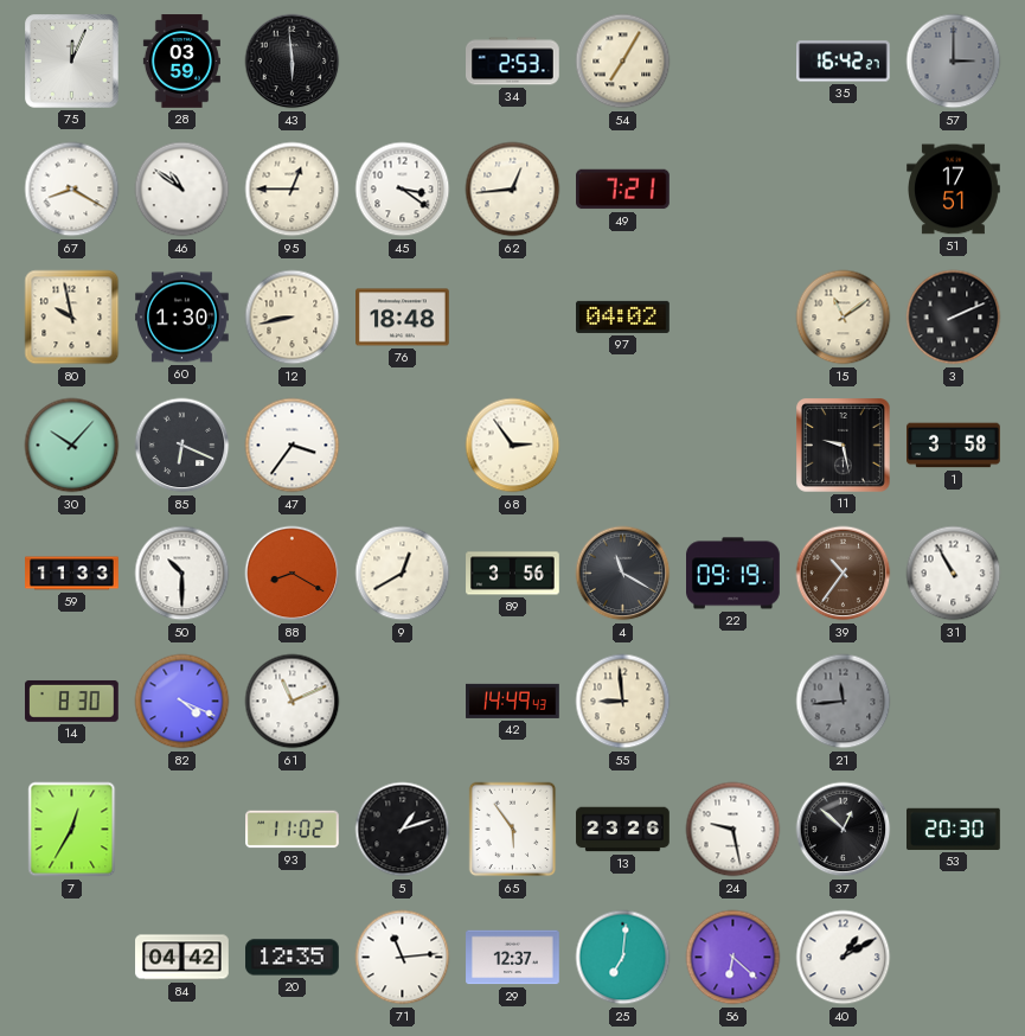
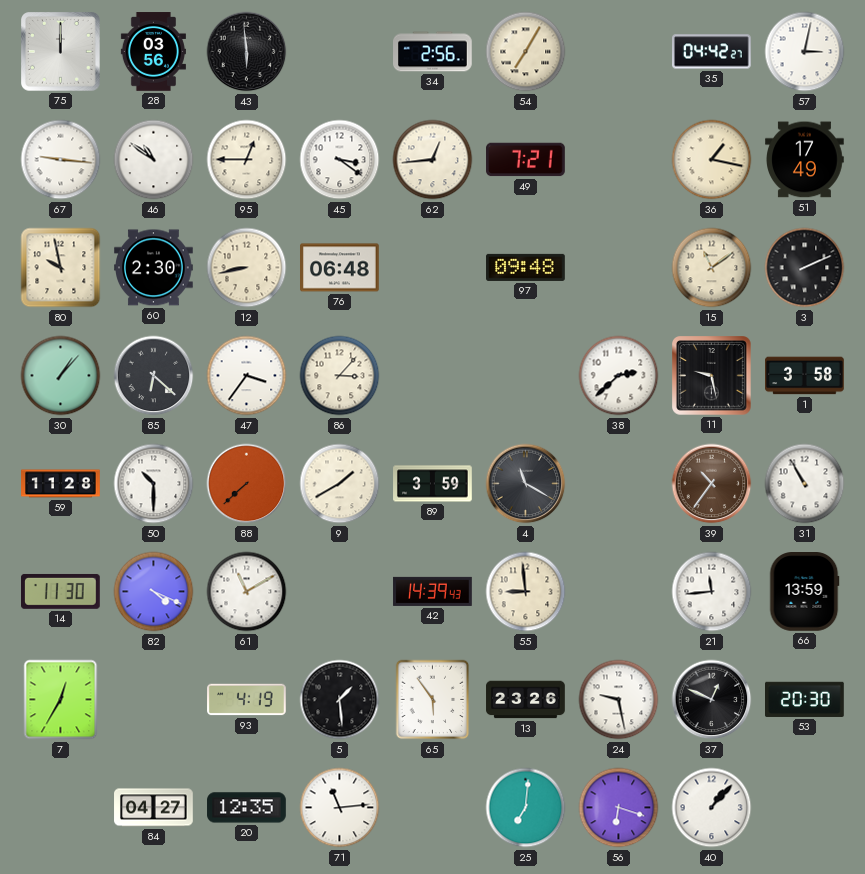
75: 12:04 -> 12:00 (61, 52)
28: 03:59 -> 03:56 (153, 52)
34: 2:53 -> 2:56 (433, 52)
35: 16:42 -> 04:42 (712, 52)
57: 3:00 -> 3:02 (805, 52)
57 dial: grey -> white (805, 52)
67: 8:20 -> 9:16 (61, 160)
36: none -> 1:17 (712, 160)
51: 17:51 -> 17:49 (805, 160)
60: 1:30 -> 2:30 (154, 268)
76: 18:48 -> 06:48 (340, 268)
97: 04:02 -> 09:48 (526, 267)
30: 10:07 -> 1:07 (61, 376)
85: 6:19 -> 6:22 (154, 376)
86: none -> 3:07 (340, 376)
68: 2:54 -> none (513, 446)
38: none -> 2:38 (619, 376)
59: 11:33 -> 11:28 (61, 484)
88: 8:20 -> 7:38 (247, 484)
9: 12:40 -> 1:40 (340, 484)
89: 3:56 -> 3:59 (433, 484)
22: 09:19 -> none (733, 574)
14: 8:30 -> 11:30 (61, 591)
61: 11:11 -> 11:10 (247, 592)
42: 14:49 -> 14:39 (433, 591)
21 dial: grey -> white (712, 592)
66: none -> 13:59 (804, 592)
93: 11:02 -> 4:19 (247, 700)
5: 1:12 -> 1:29 (340, 700)
37: 12:52 -> 12:49 (712, 700)
84: 04:42 -> 04:27 (154, 808)
29: 12:37 -> none (513, 958)
56: 6:22 -> 6:18 (619, 808)
40: 1:10 -> 1:07 (712, 808)
